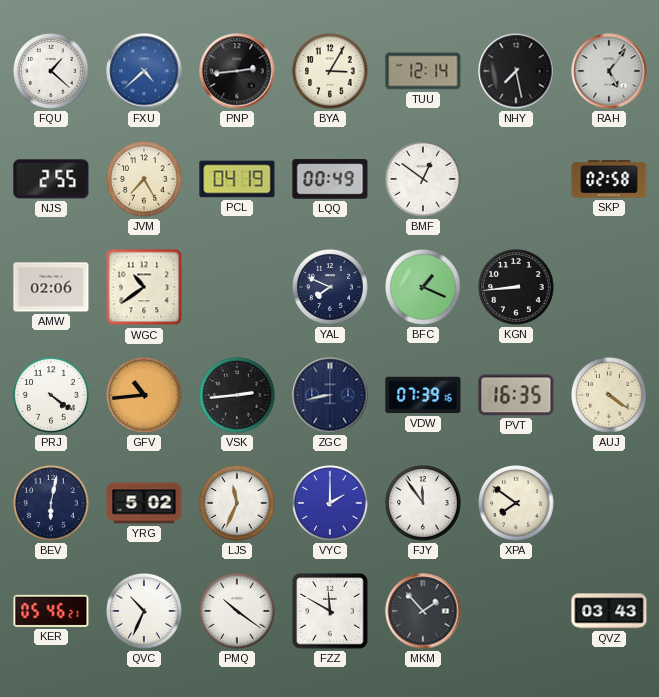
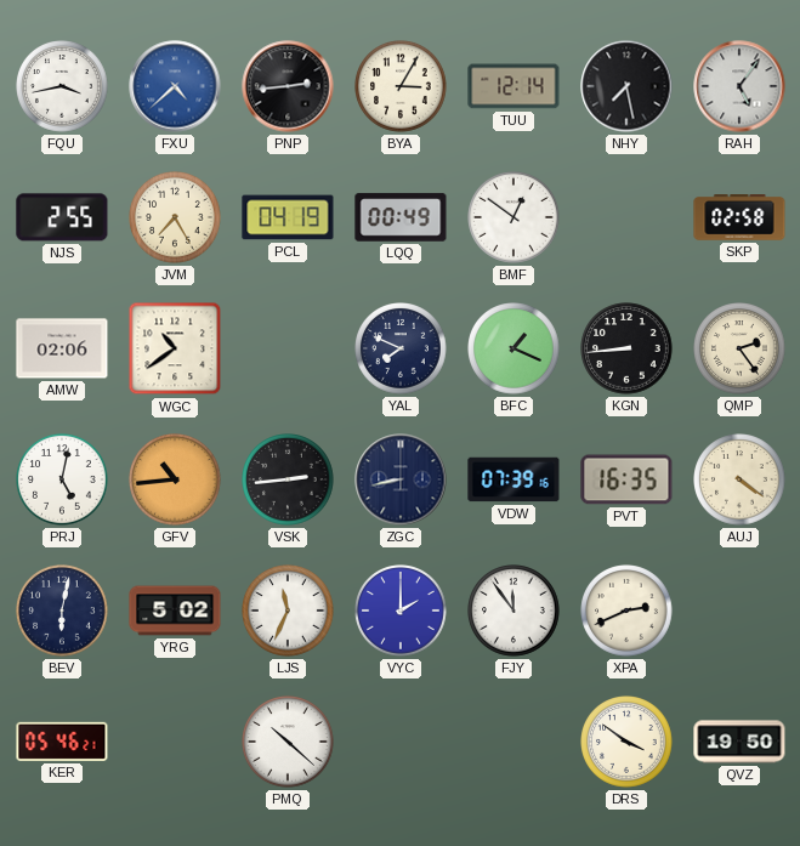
FQU: 1:22 -> 3:43 (62, 86)
QMP: none -> 2:24 (739, 348)
PRJ: 4:21 -> 5:02 (62, 479)
XPA: 7:51 -> 2:41 (626, 611)
QVC: 10:34 -> none (144, 611)
PMQ: 10:21 -> 10:22 (288, 742)
FZZ: 11:50 -> none (330, 611)
MKM: 1:53 -> none (423, 611)
DRS: none -> 3:51 (626, 742)
QVZ: 03:43 -> 19:50 (739, 742)
